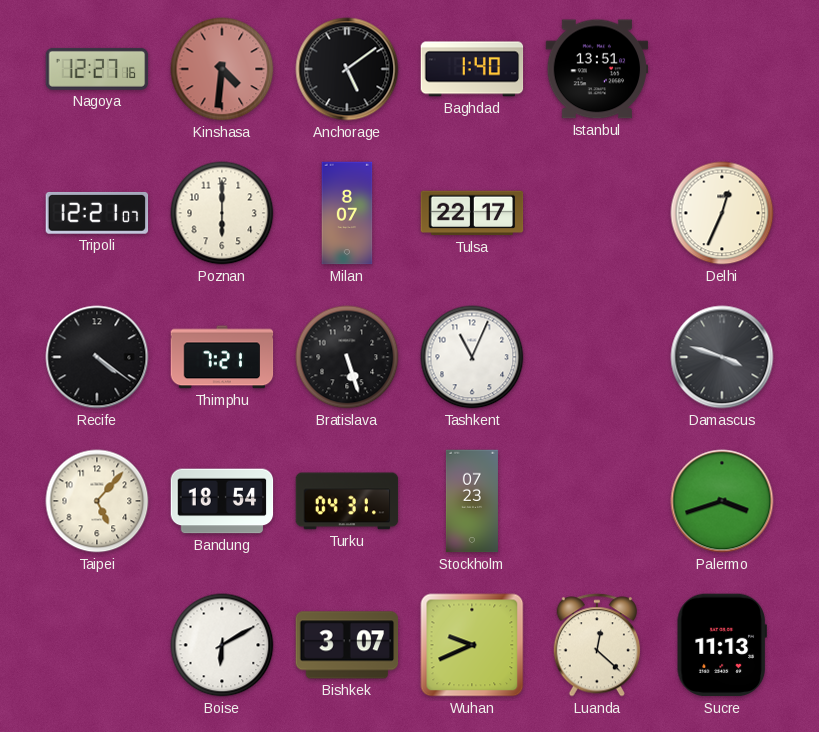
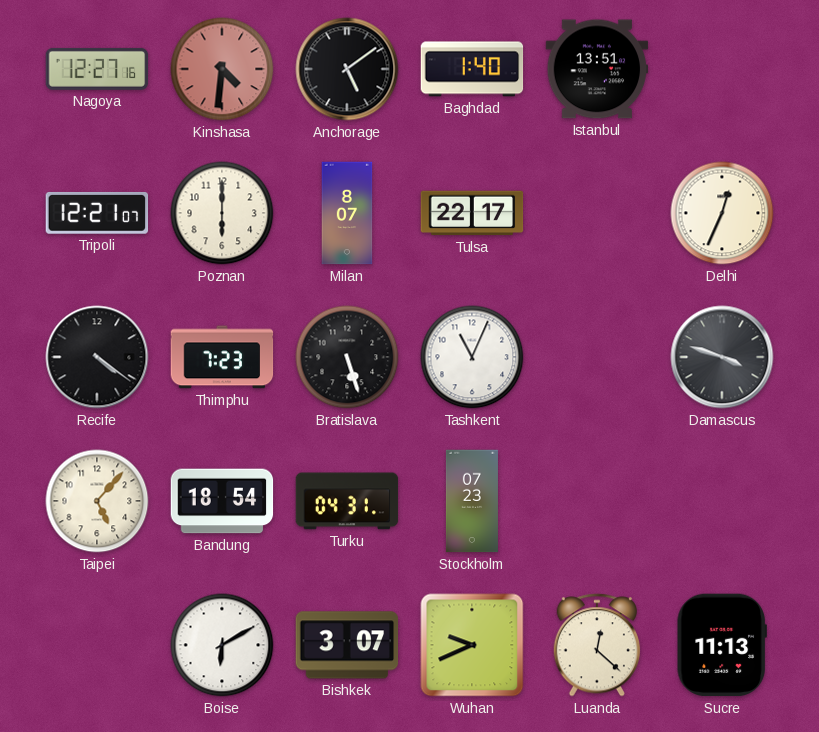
Thimphu: 7:21 -> 7:23 (222, 357)
Palermo: 3:42 -> none (722, 501)
